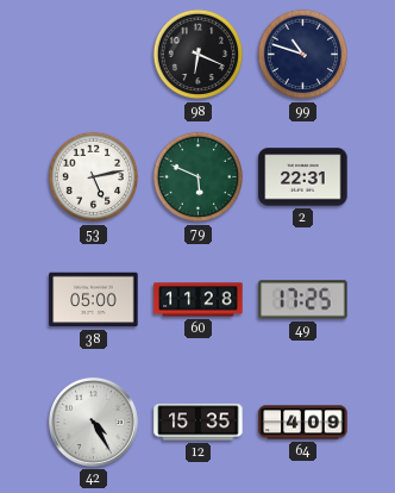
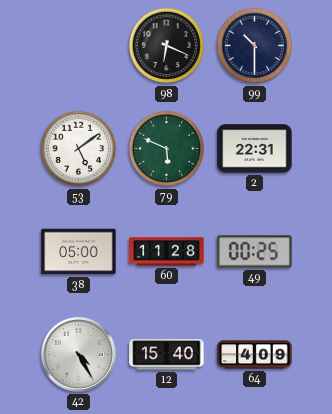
99: 10:48 -> 10:30 (255, 46)
53: 5:13 -> 5:09 (79, 149)
49: 17:25 -> 00:25 (255, 252)
12: 15:35 -> 15:40 (167, 355)
